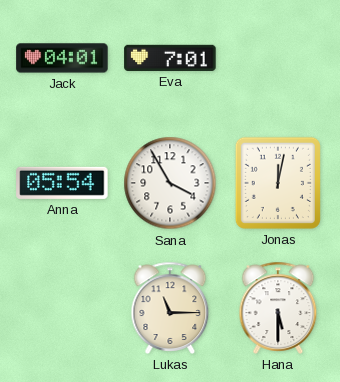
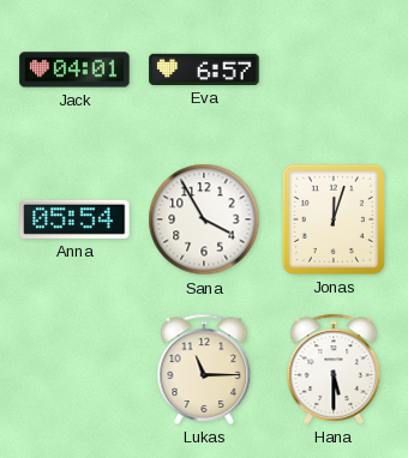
Eva: 7:01 -> 6:57 (204, 70)
Jonas: 12:02 -> 12:03 (334, 219)
